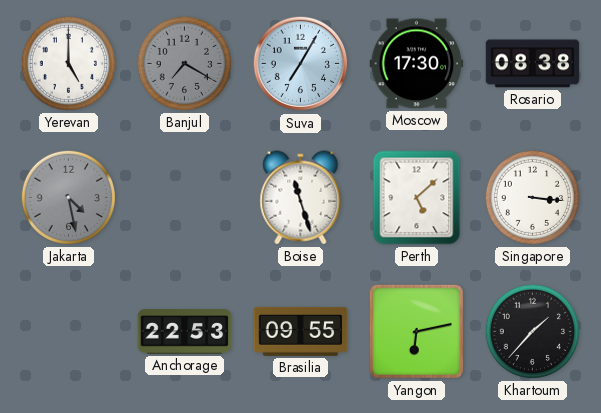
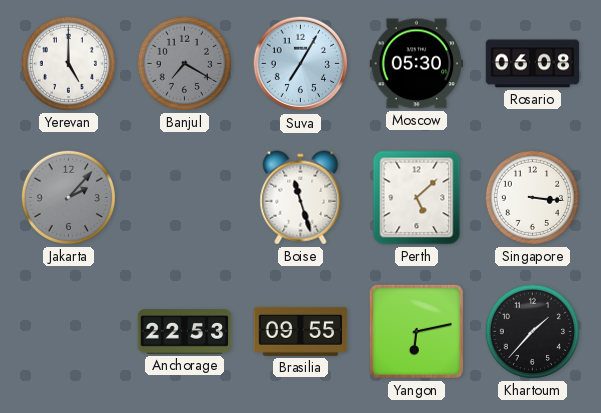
Moscow: 17:30 -> 05:30 (417, 64)
Rosario: 08:38 -> 06:08 (533, 64)
Jakarta: 4:28 -> 2:07 (68, 197)
